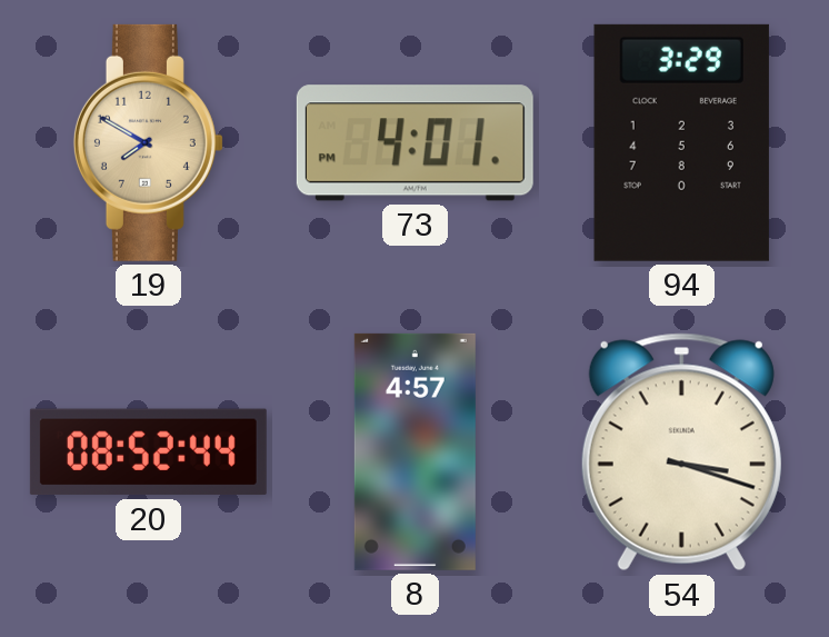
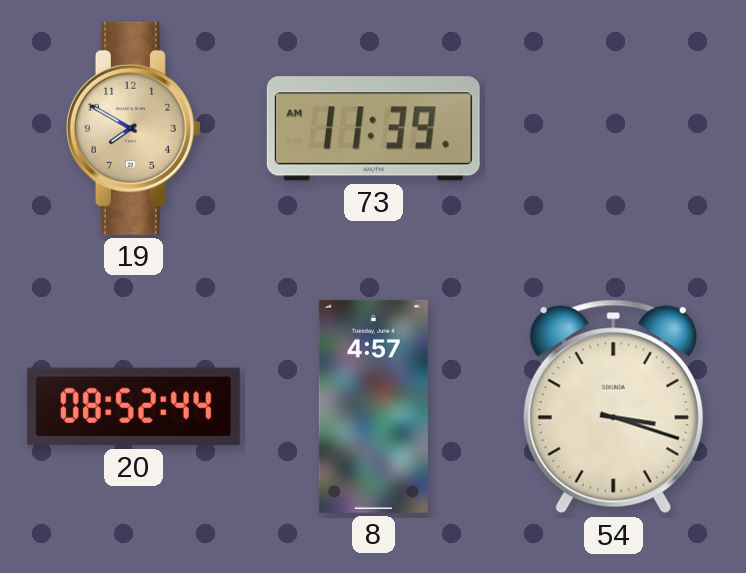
73: 4:01 -> 11:39 (373, 129)
94: 3:29 -> none (681, 142)
